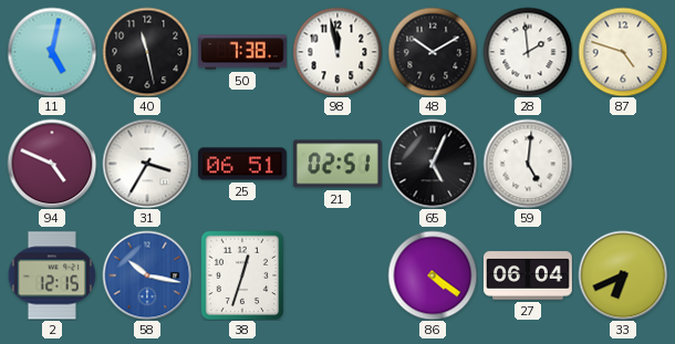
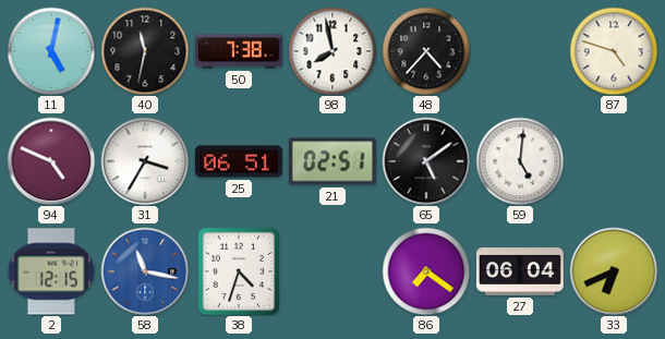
40: 11:28 -> 11:32 (145, 51)
98: 11:58 -> 7:58 (332, 51)
48: 10:10 -> 4:37 (426, 51)
28: 1:59 -> none (528, 52)
65: 5:04 -> 5:09 (426, 161)
58: 10:17 -> 11:17 (145, 271)
38: 12:33 -> 4:33 (239, 271)
86: 4:21 -> 7:21 (426, 271)
